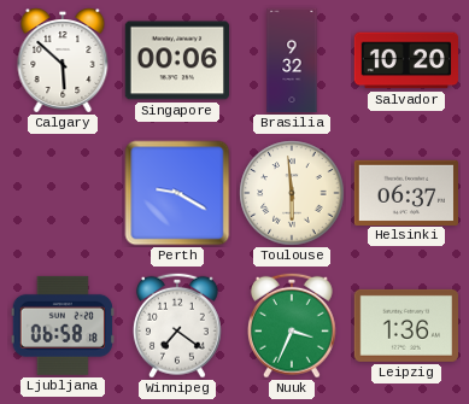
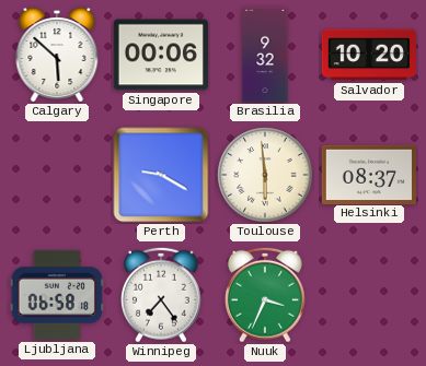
Helsinki: 06:37 -> 08:37 (368, 174)
Winnipeg: 7:21 -> 7:24 (161, 295)
Leipzig: 1:36 -> none (405, 326)
